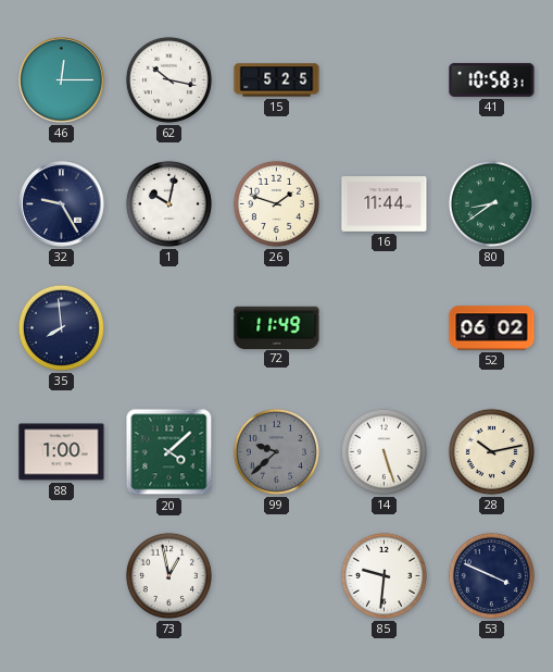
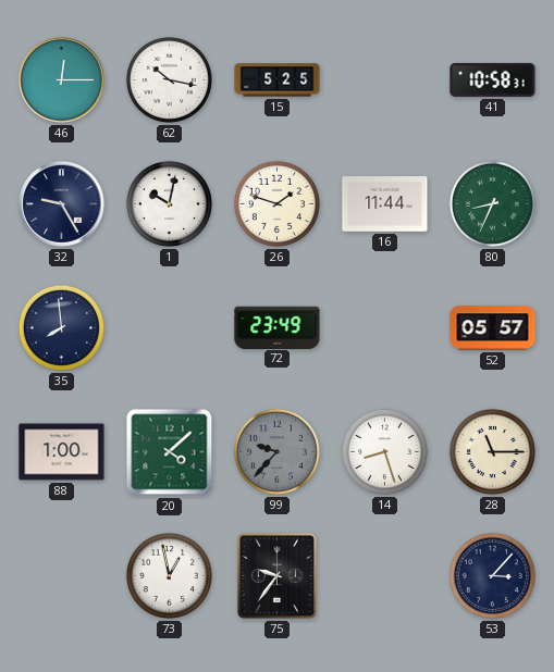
80: 8:39 -> 8:34 (492, 203)
72: 11:49 -> 23:49 (278, 327)
52: 06:02 -> 05:57 (493, 328)
99: 9:38 -> 9:37 (276, 451)
14: 5:27 -> 8:27 (384, 451)
28: 10:13 -> 11:15 (492, 451)
75: none -> 9:36 (276, 575)
85: 9:31 -> none (384, 575)
53: 3:49 -> 3:07 (492, 575)
